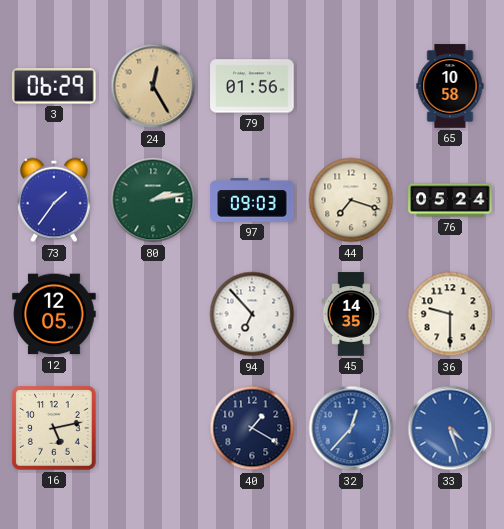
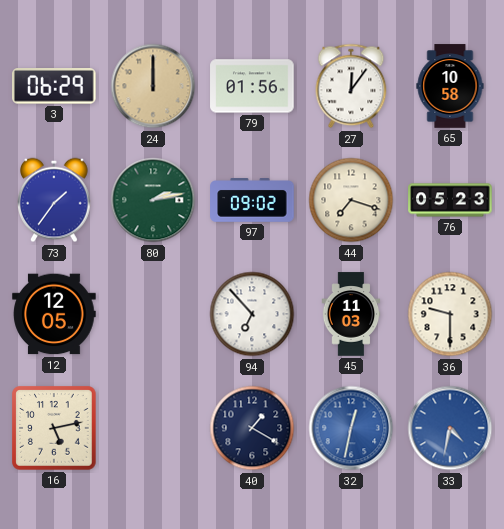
24: 12:25 -> 12:00 (153, 86)
27: none -> 12:06 (351, 86)
97: 09:03 -> 09:02 (252, 200)
76: 05:24 -> 05:23 (450, 200)
45: 14:35 -> 11:03 (351, 314)
32: 12:37 -> 12:32 (351, 428)
33: 4:27 -> 4:32 (450, 428)
